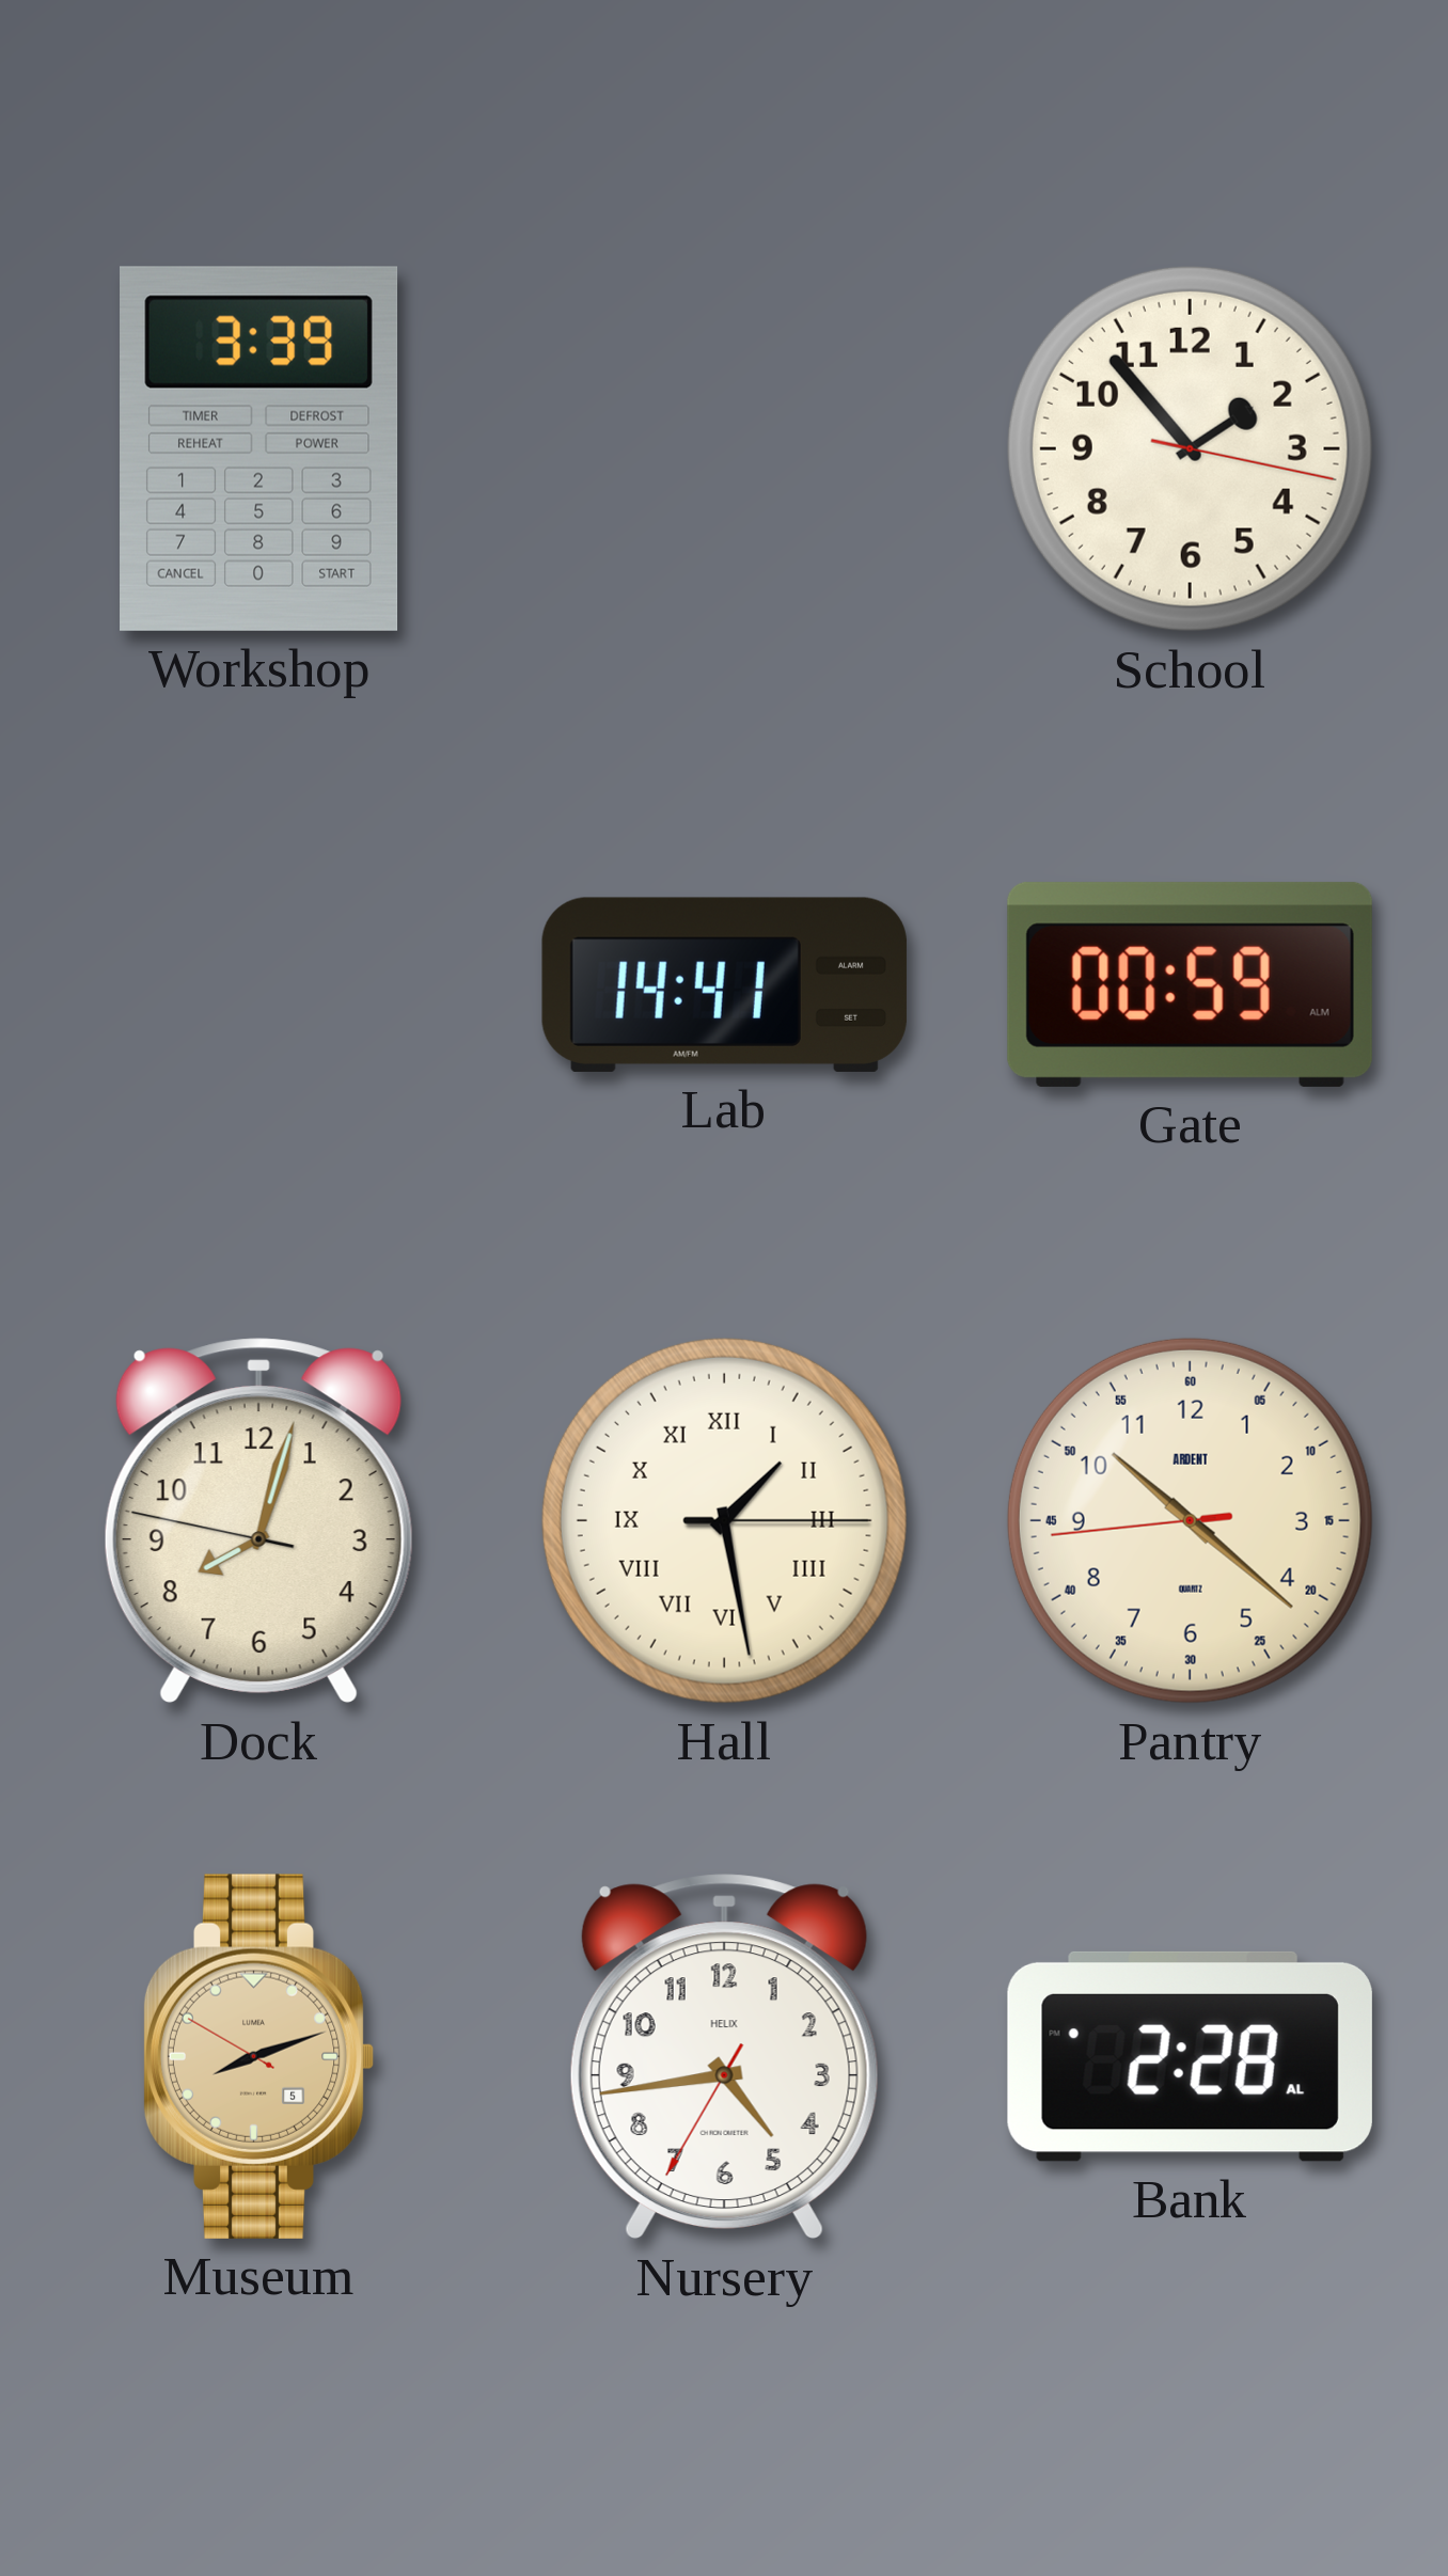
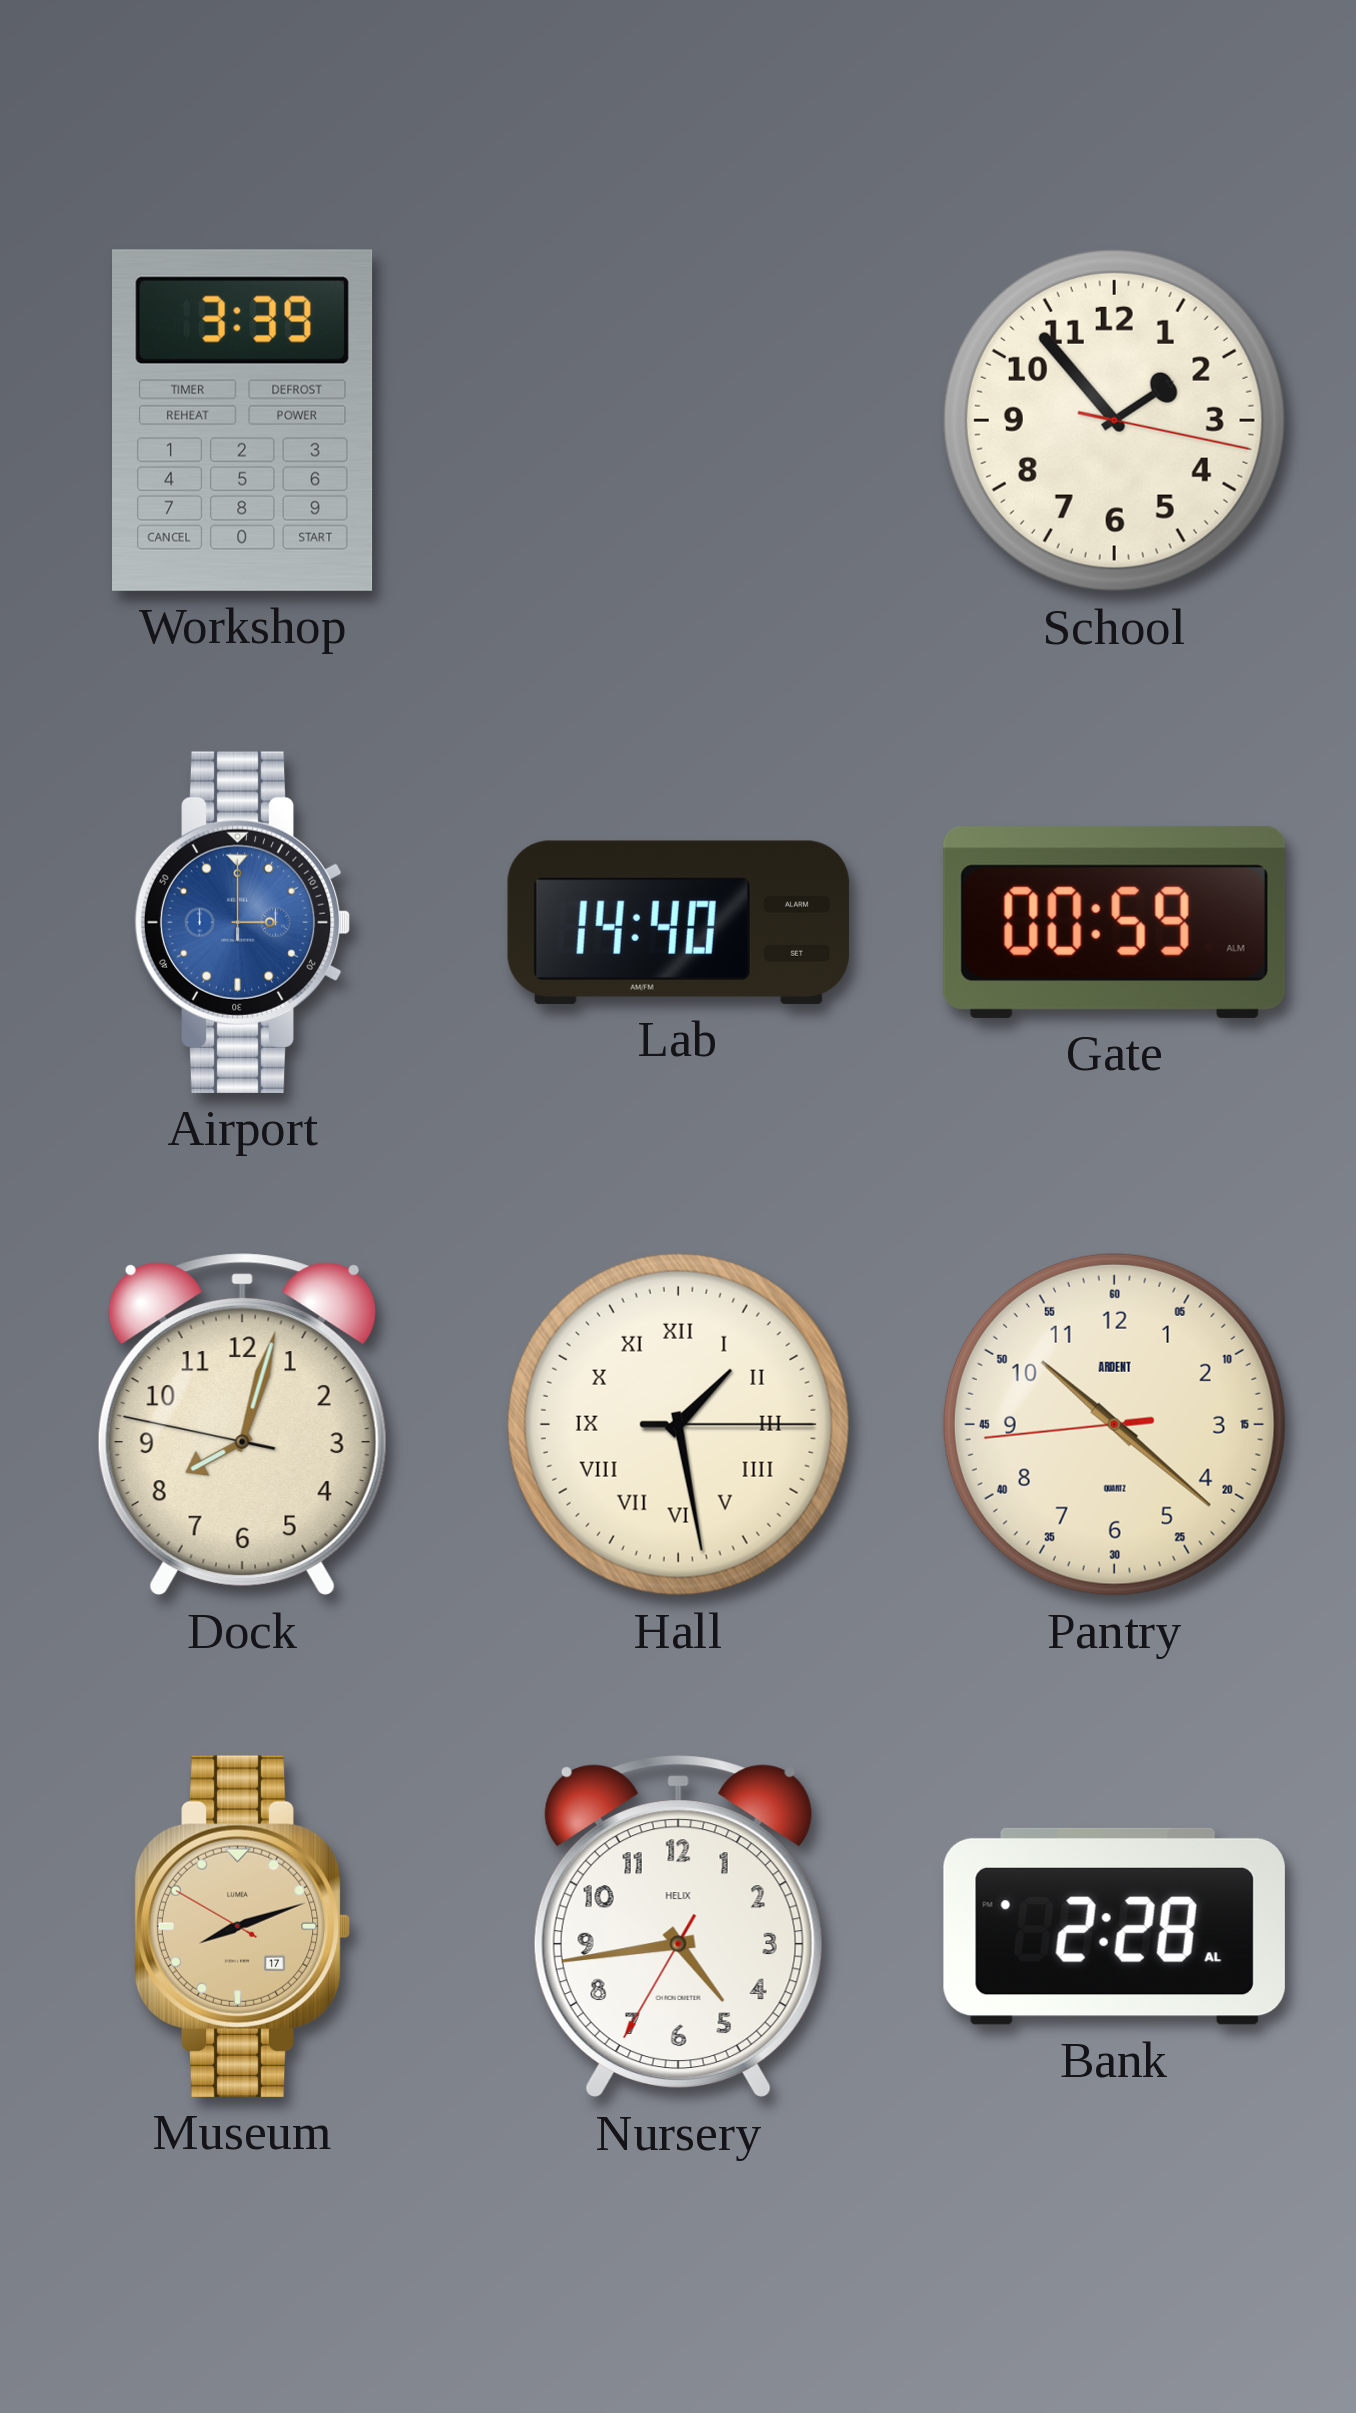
Airport: none -> 3:00 (242, 922)
Lab: 14:41 -> 14:40 (678, 922)
Museum date: 5 -> 17 (242, 1926)
